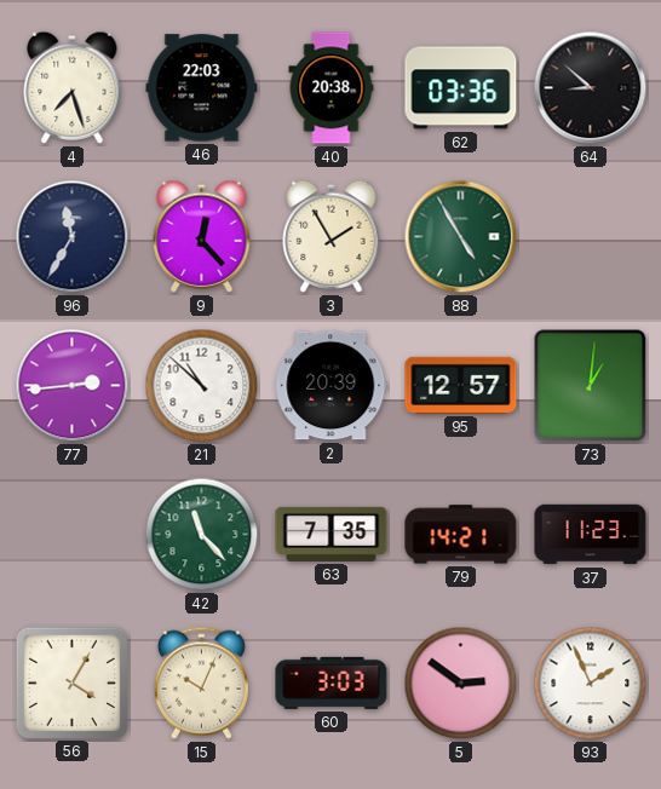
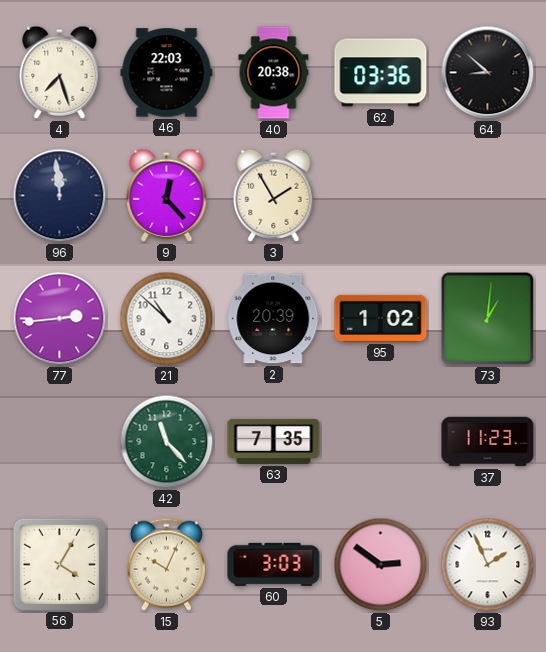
96: 11:35 -> 11:59 (60, 196)
88: 4:55 -> none (461, 237)
95: 12:57 -> 1:02 (381, 318)
79: 14:21 -> none (461, 535)
